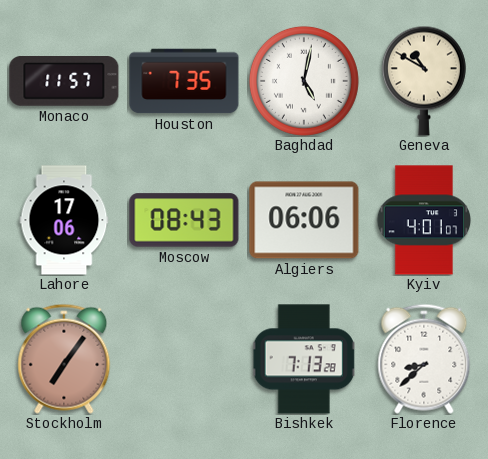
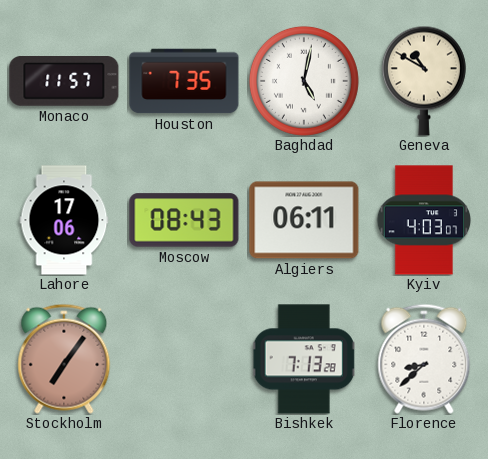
Algiers: 06:06 -> 06:11 (304, 220)
Kyiv: 4:01 -> 4:03 (424, 220)
